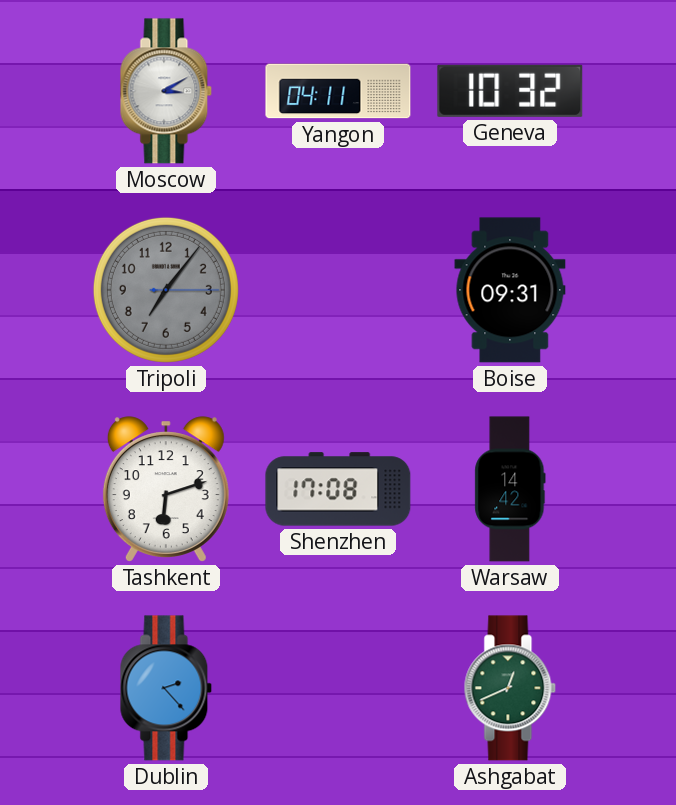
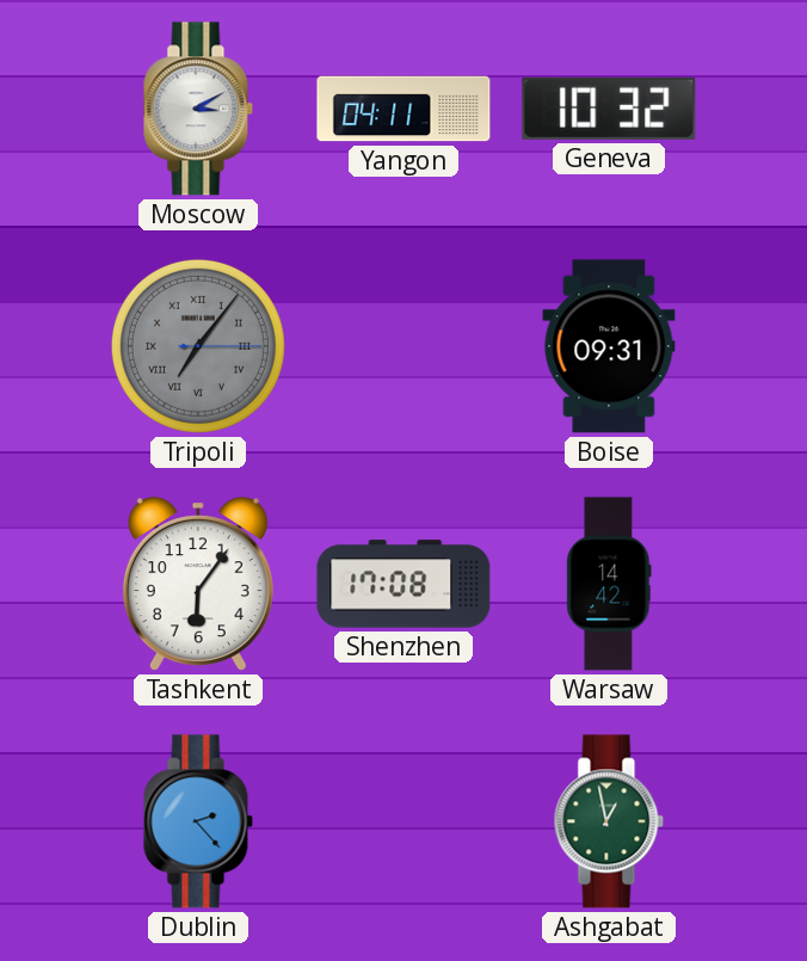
Tripoli numerals: Arabic -> Roman (198, 346)
Tashkent: 6:12 -> 6:06 (198, 584)
Ashgabat: 12:41 -> 12:58 (609, 821)
